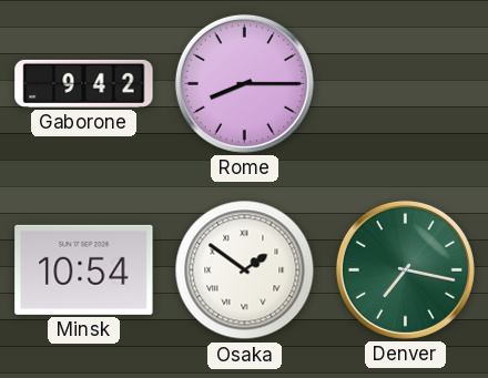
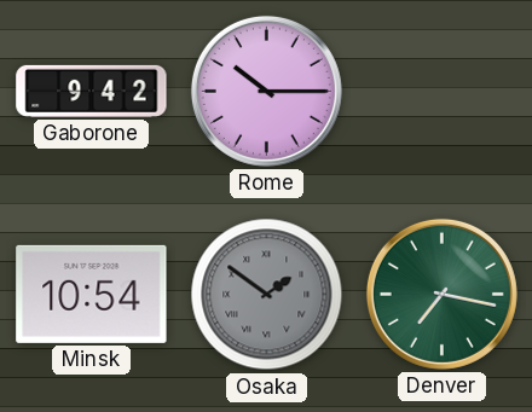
Rome: 8:15 -> 10:15 (266, 91)
Osaka dial: white -> grey (267, 295)
